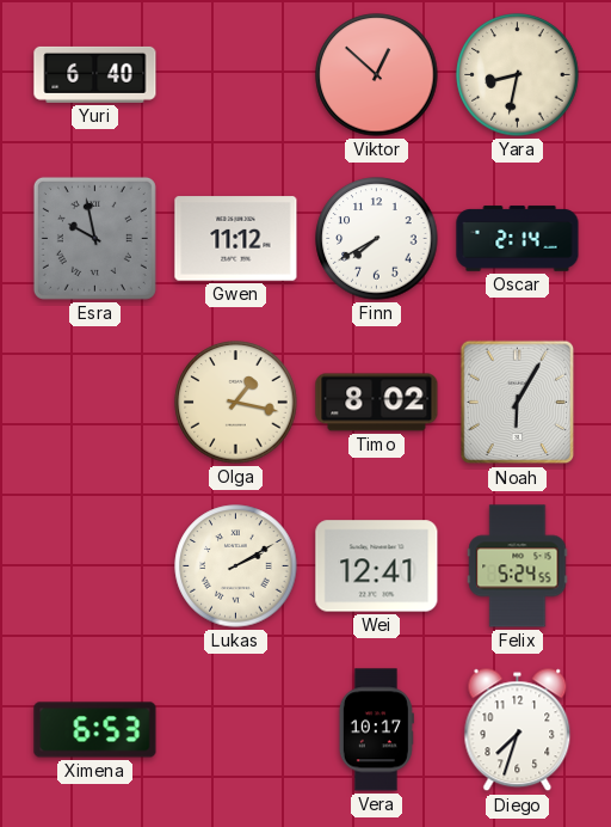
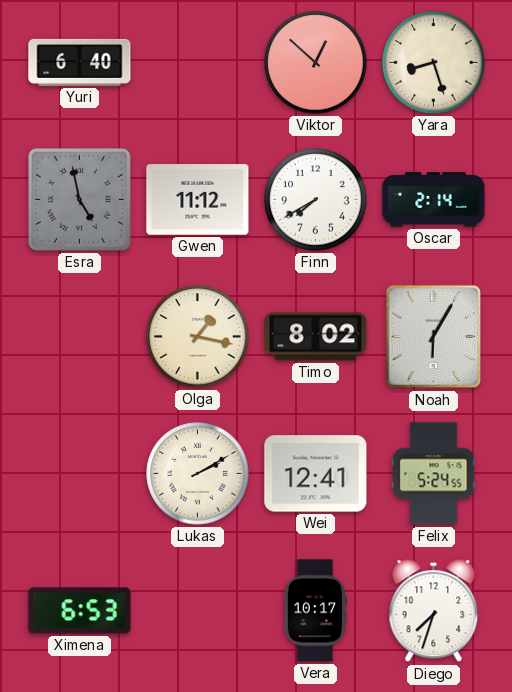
Yara: 8:32 -> 8:27 (434, 63)
Esra: 9:58 -> 4:58 (79, 199)
